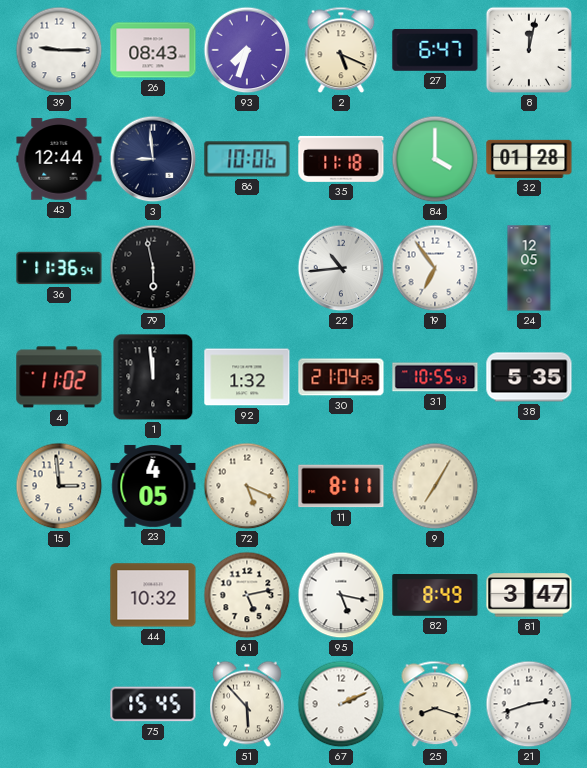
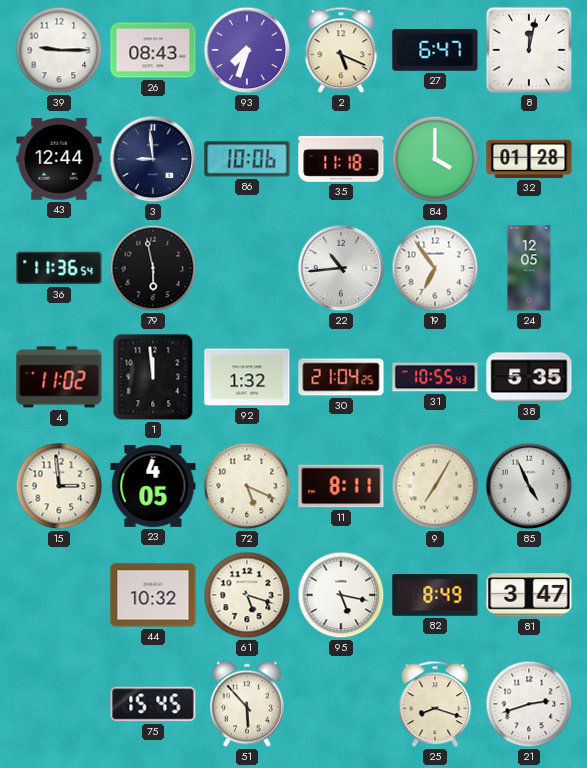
85: none -> 4:56 (529, 486)
61: 5:13 -> 5:18 (247, 595)
67: 2:11 -> none (341, 704)
